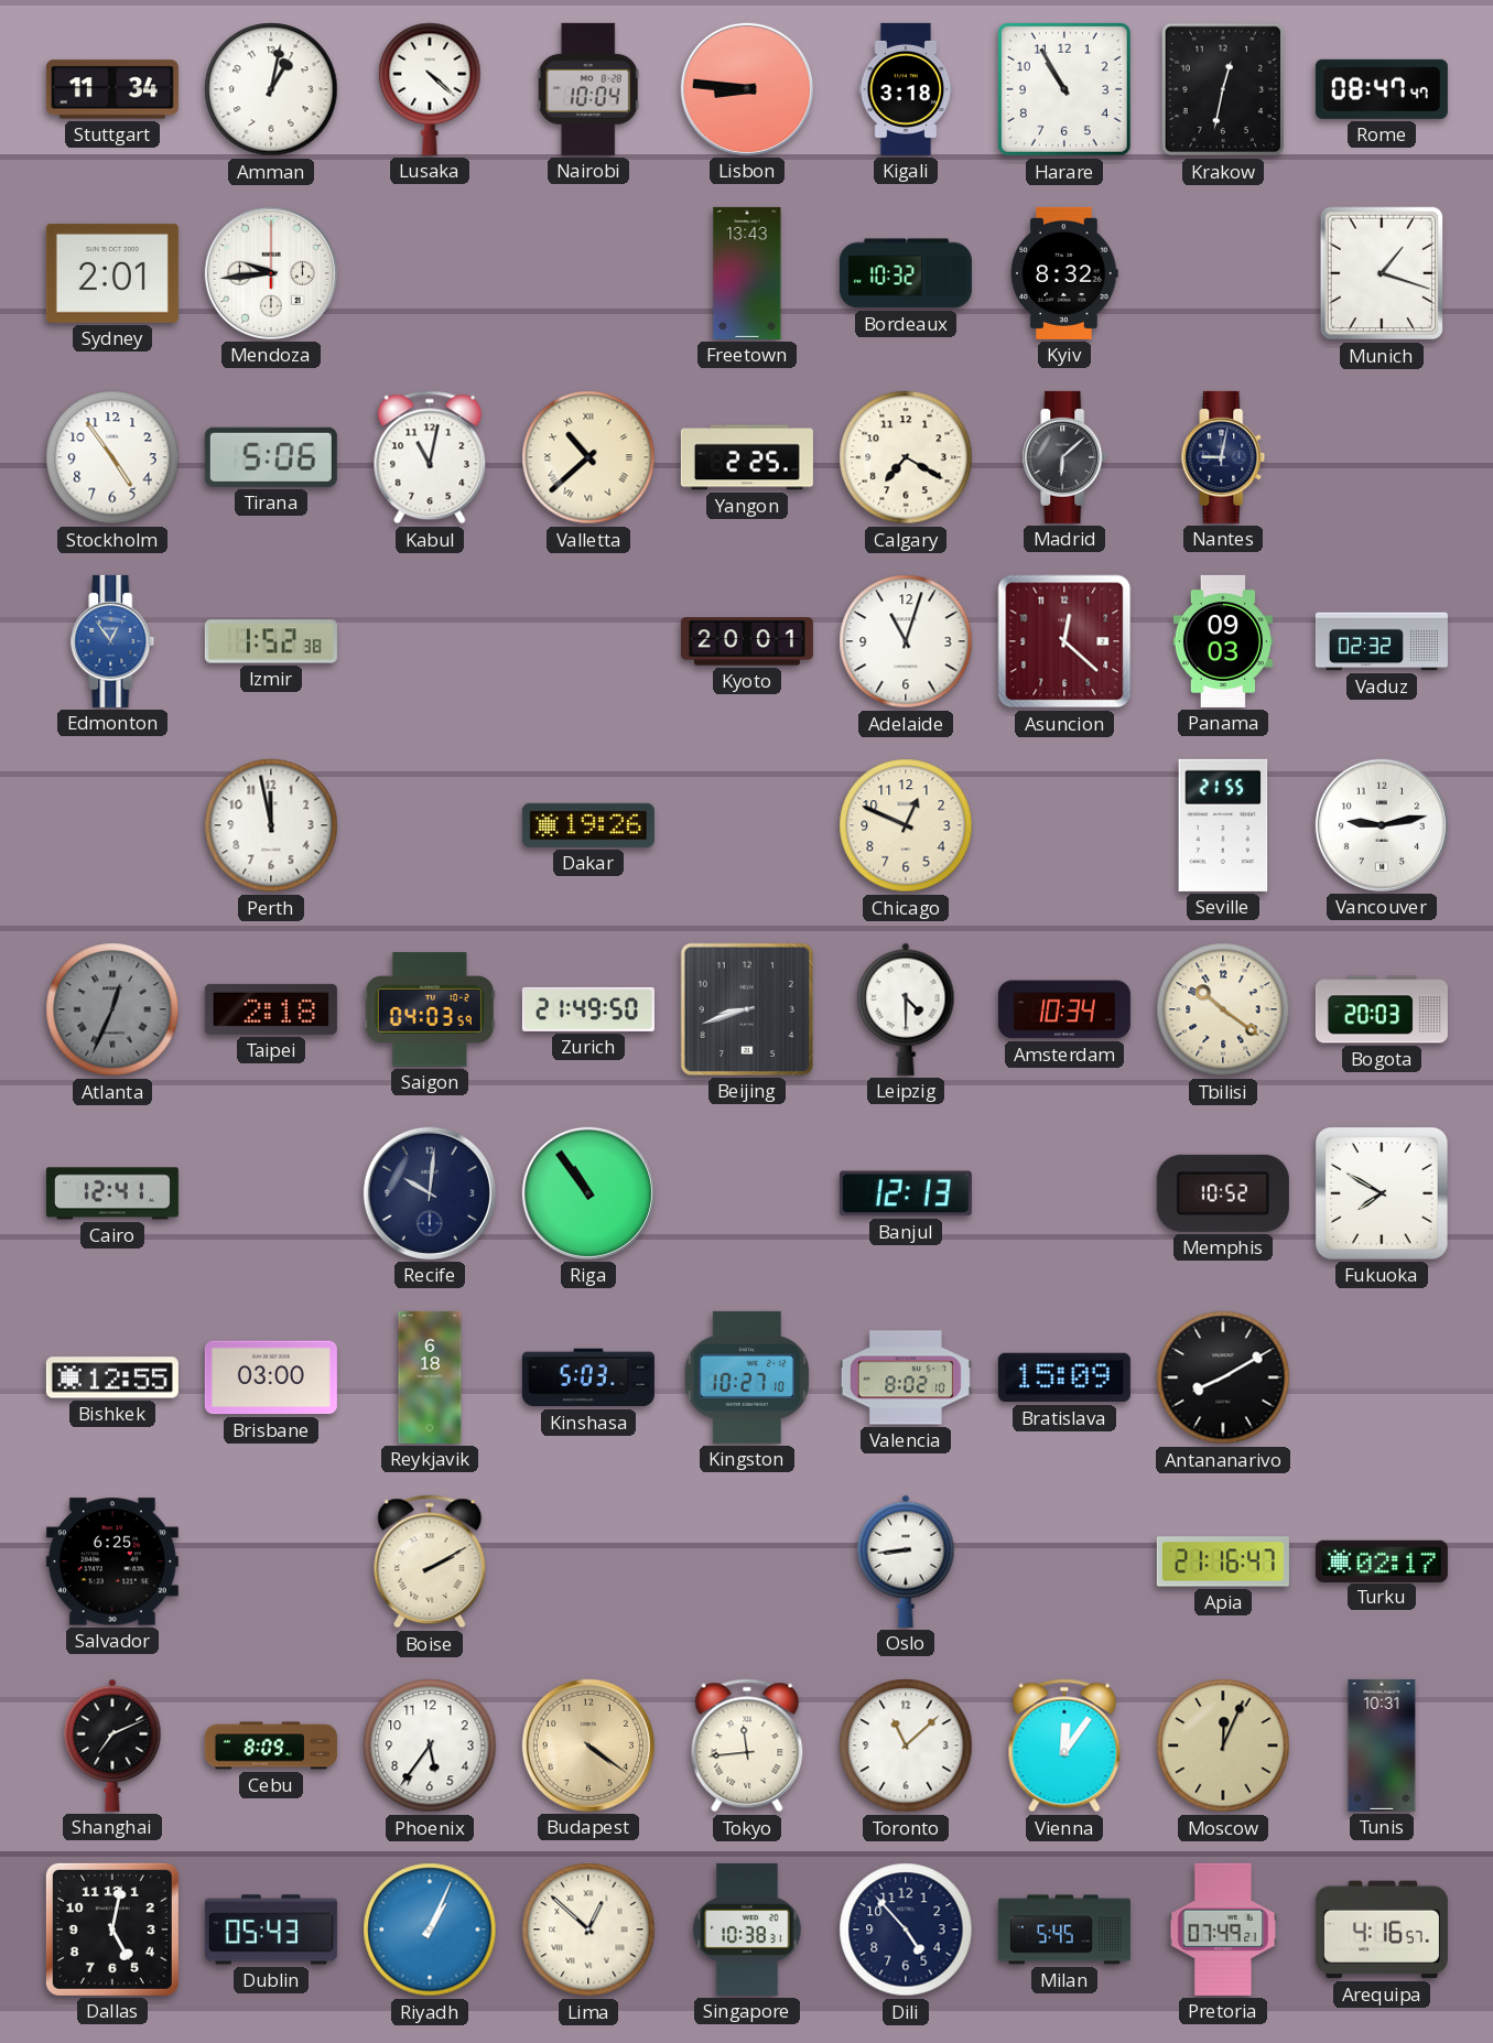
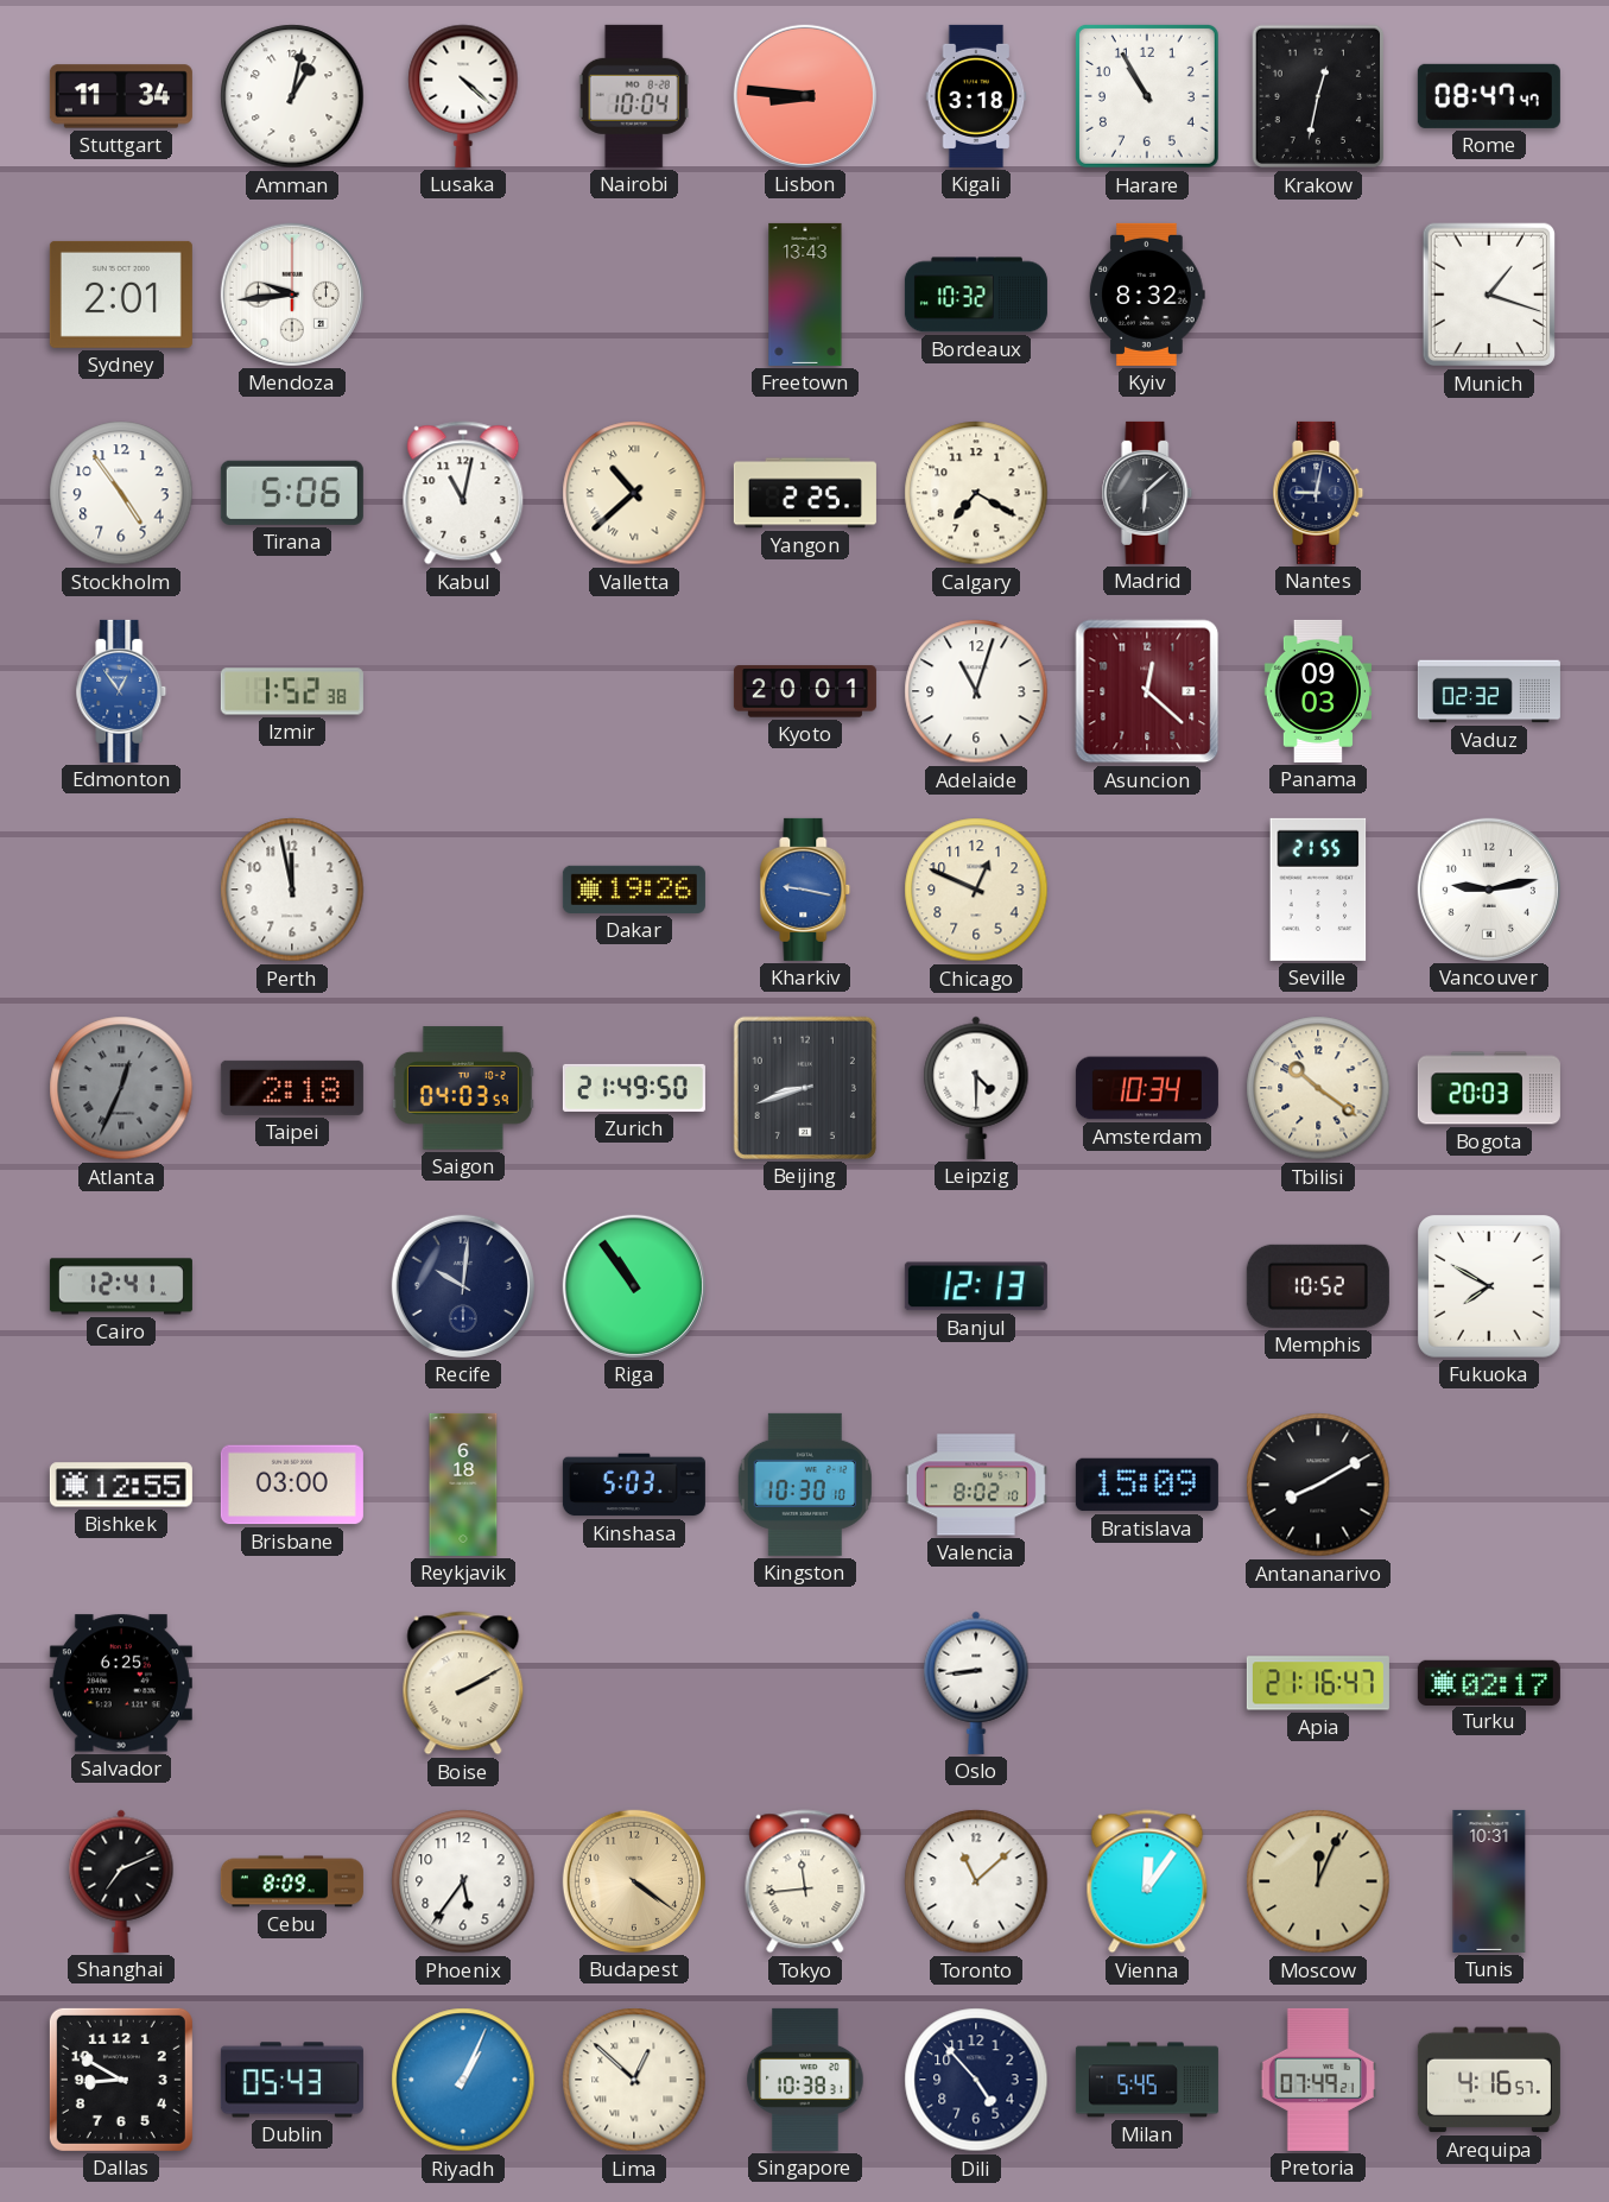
Kharkiv: none -> 9:17 (805, 890)
Kingston: 10:27 -> 10:30 (805, 1485)
Dallas: 5:02 -> 8:50 (121, 2080)
